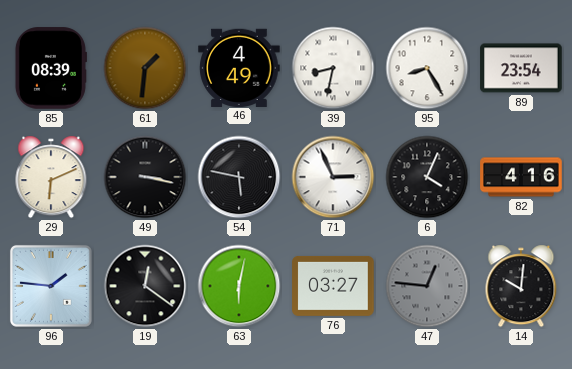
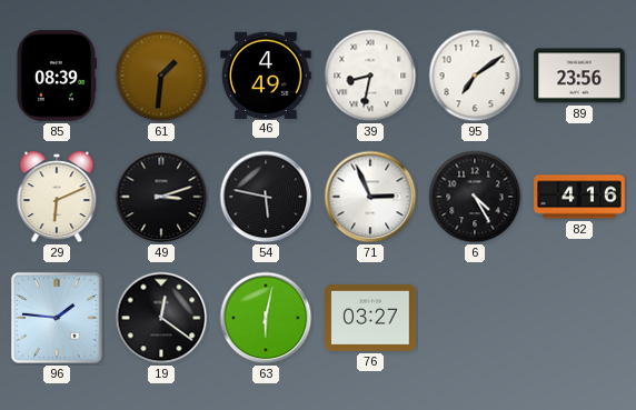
95: 8:25 -> 7:09 (475, 76)
89: 23:54 -> 23:56 (579, 76)
49: 3:17 -> 3:12 (161, 197)
6: 4:04 -> 4:25 (475, 197)
47: 12:46 -> none (427, 286)
14: 10:01 -> none (521, 286)
